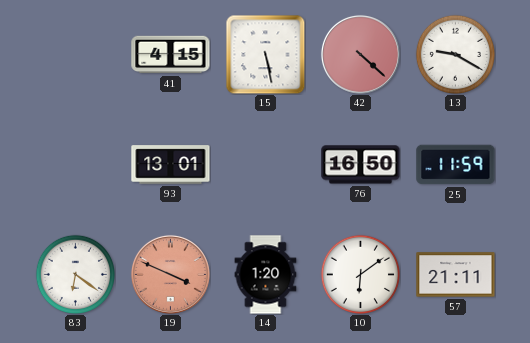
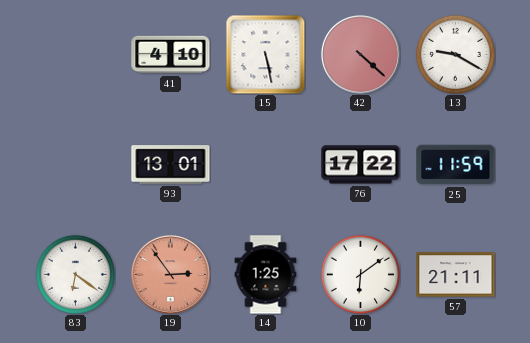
41: 4:15 -> 4:10 (171, 55)
76: 16:50 -> 17:22 (361, 165)
19: 3:49 -> 2:54 (170, 274)
14: 1:20 -> 1:25 (266, 275)
